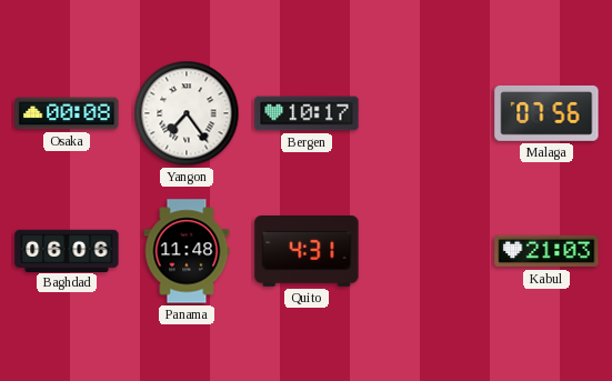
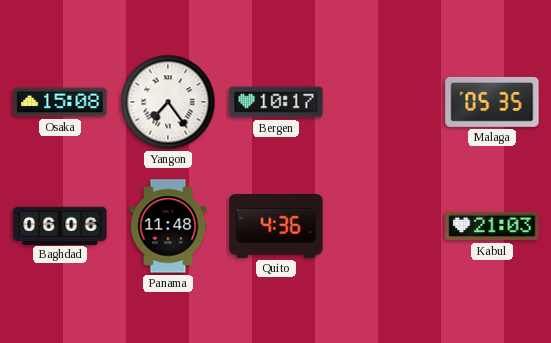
Osaka: 00:08 -> 15:08 (60, 102)
Malaga: 07:56 -> 05:35 (492, 102)
Quito: 4:31 -> 4:36 (276, 227)
